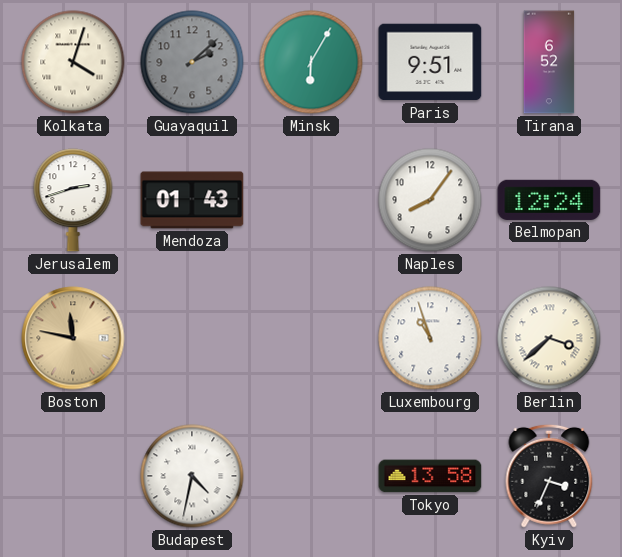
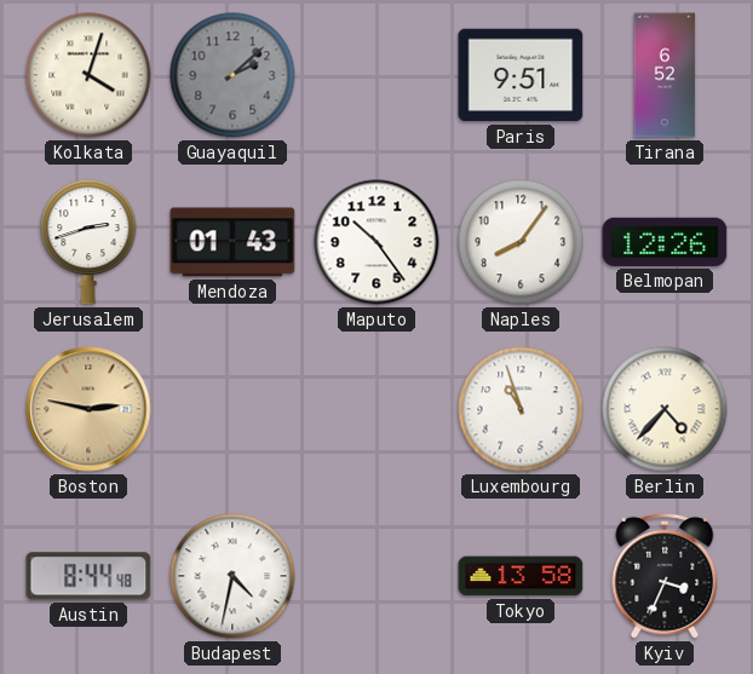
Minsk: 6:05 -> none (311, 62)
Maputo: none -> 10:24 (376, 242)
Belmopan: 12:24 -> 12:26 (665, 242)
Boston: 11:47 -> 2:47 (88, 409)
Berlin: 3:38 -> 4:37 (665, 409)
Austin: none -> 8:44 (88, 576)
